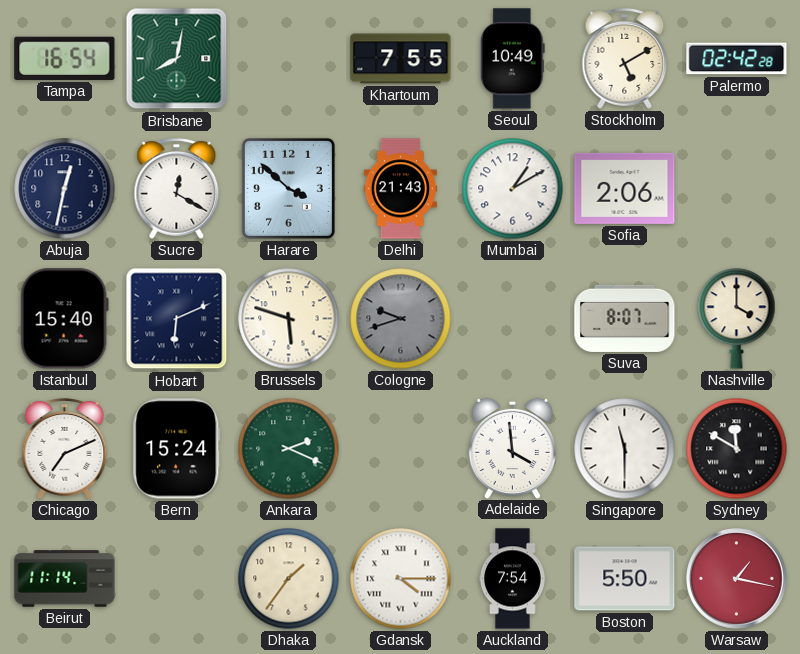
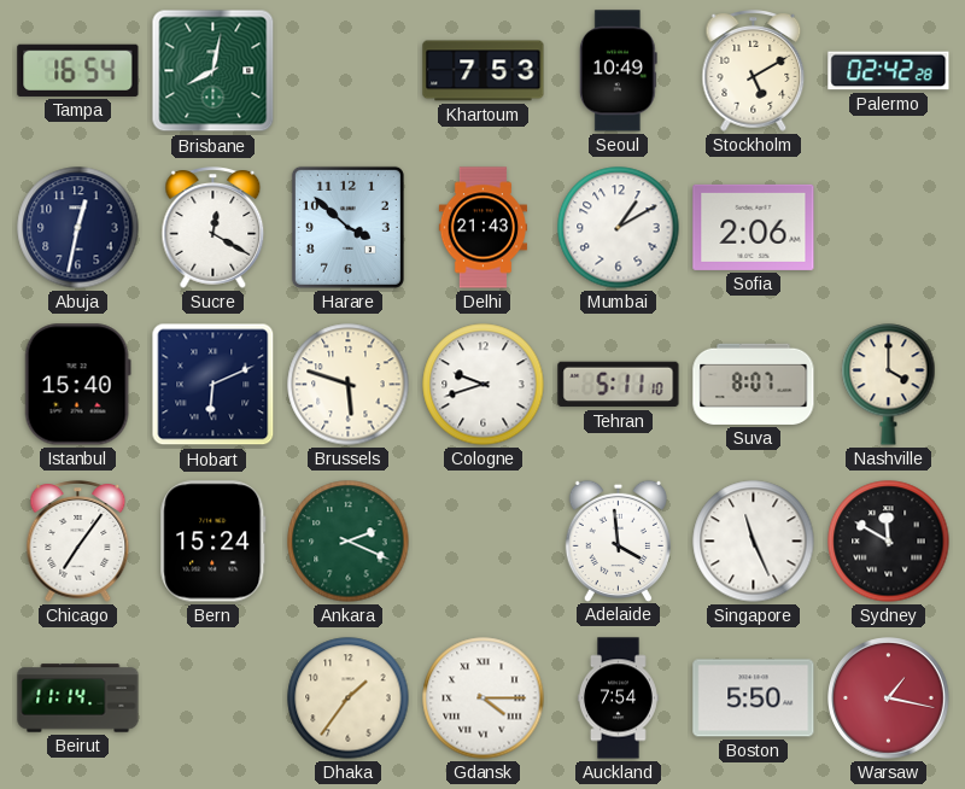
Khartoum: 7:55 -> 7:53 (484, 71)
Cologne dial: grey -> white (484, 385)
Tehran: none -> 5:11 (619, 385)
Chicago: 7:11 -> 7:06 (78, 542)
Singapore: 11:30 -> 11:26 (754, 542)
